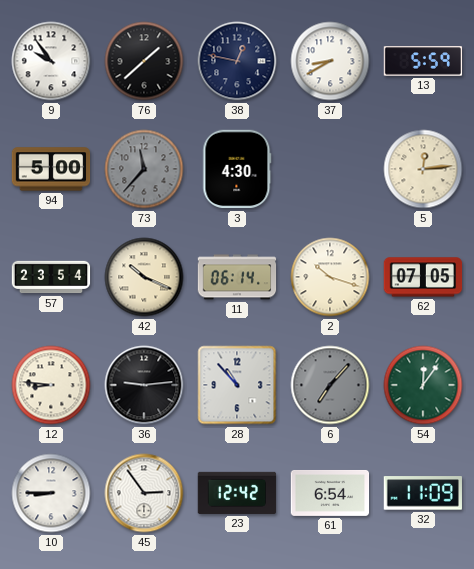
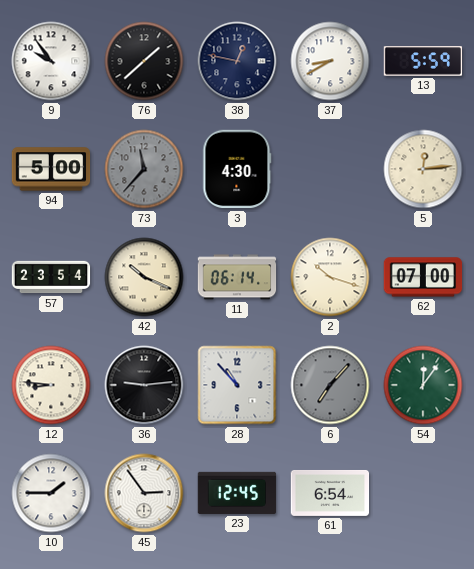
62: 07:05 -> 07:00 (423, 277)
10: 8:45 -> 1:45 (51, 493)
23: 12:42 -> 12:45 (237, 493)
32: 11:09 -> none (423, 493)
